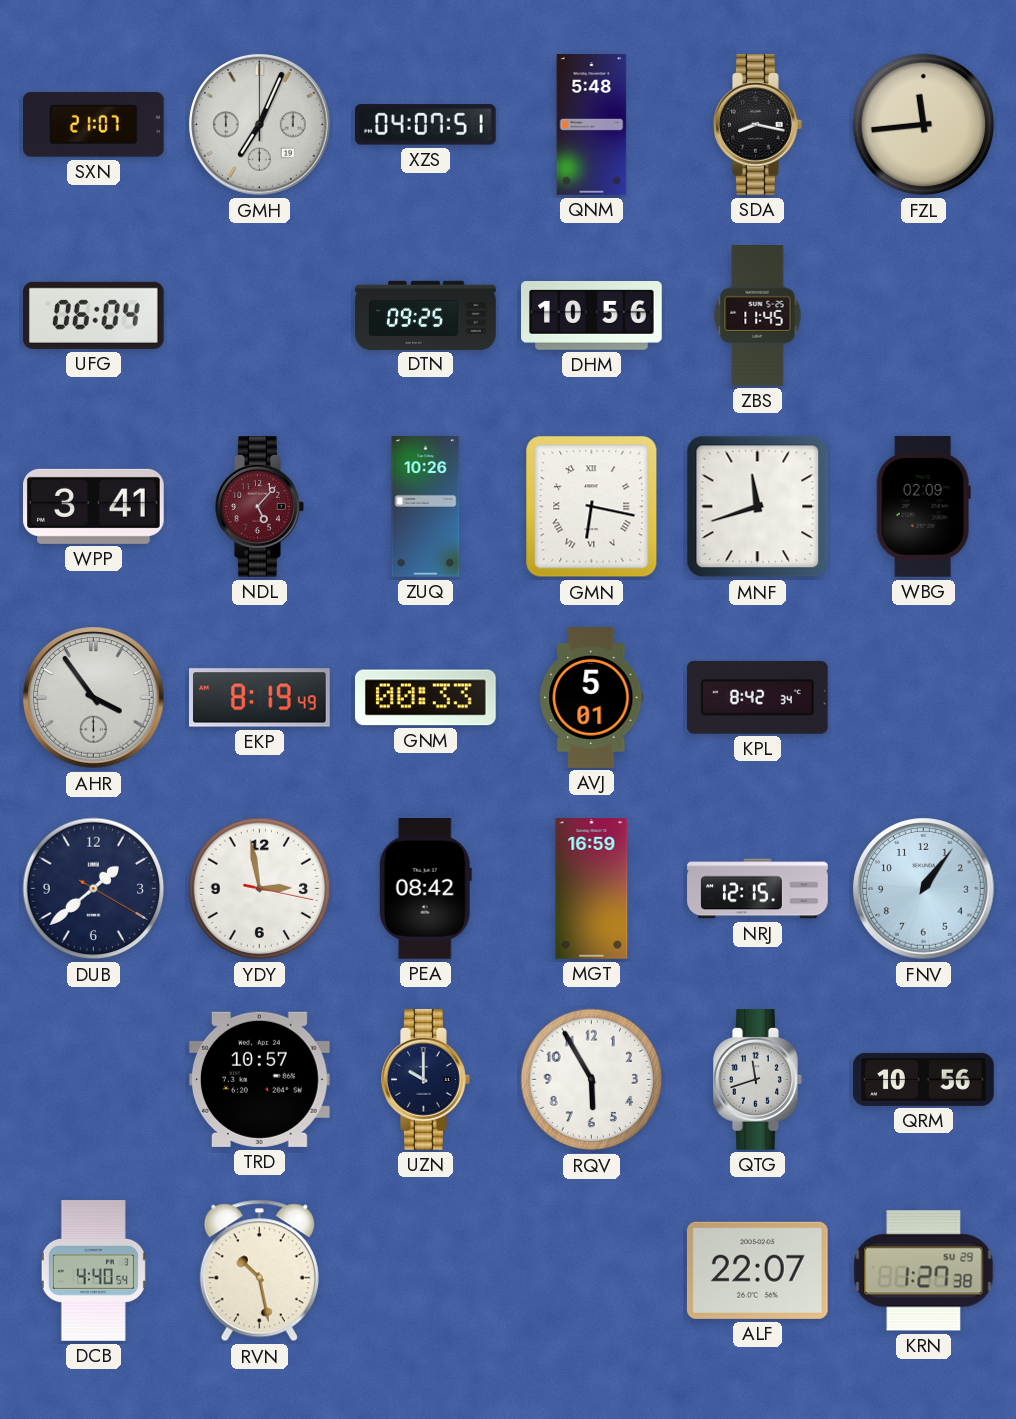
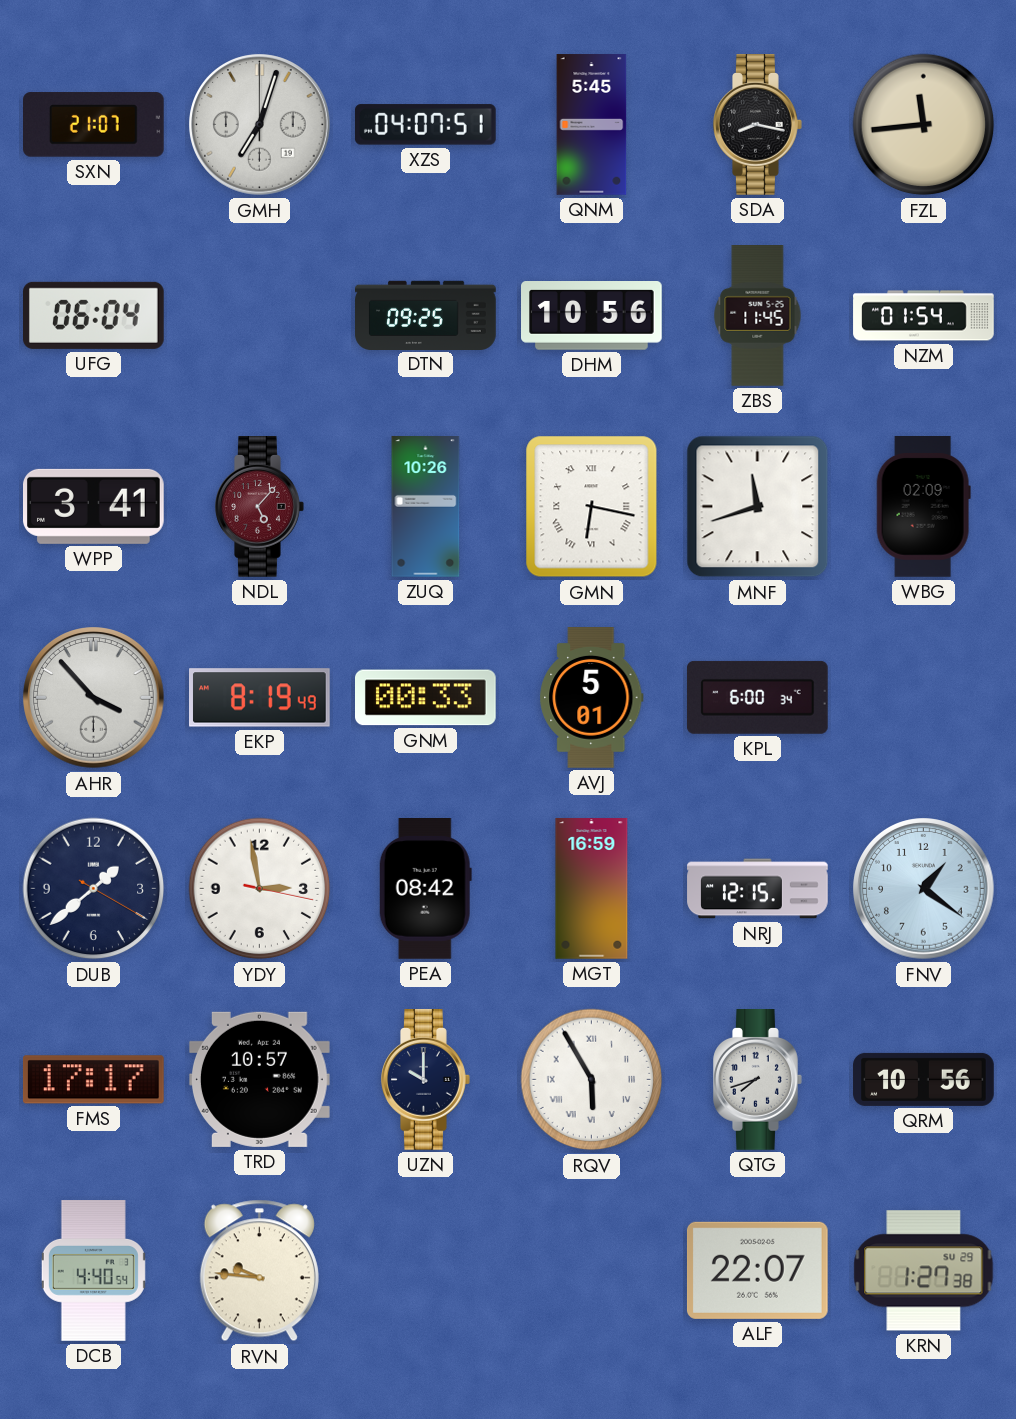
GMH: 7:04 -> 7:03 (260, 125)
QNM: 5:48 -> 5:45 (592, 125)
NZM: none -> 01:54 (924, 316)
AHR: 3:54 -> 3:53 (94, 698)
KPL: 8:42 -> 6:00 (757, 697)
FNV: 1:06 -> 1:21 (924, 889)
FMS: none -> 17:17 (93, 1080)
RQV numerals: Arabic -> Roman (592, 1080)
QTG: 11:42 -> 7:42 (758, 1080)
RVN: 10:28 -> 9:46 (259, 1271)
